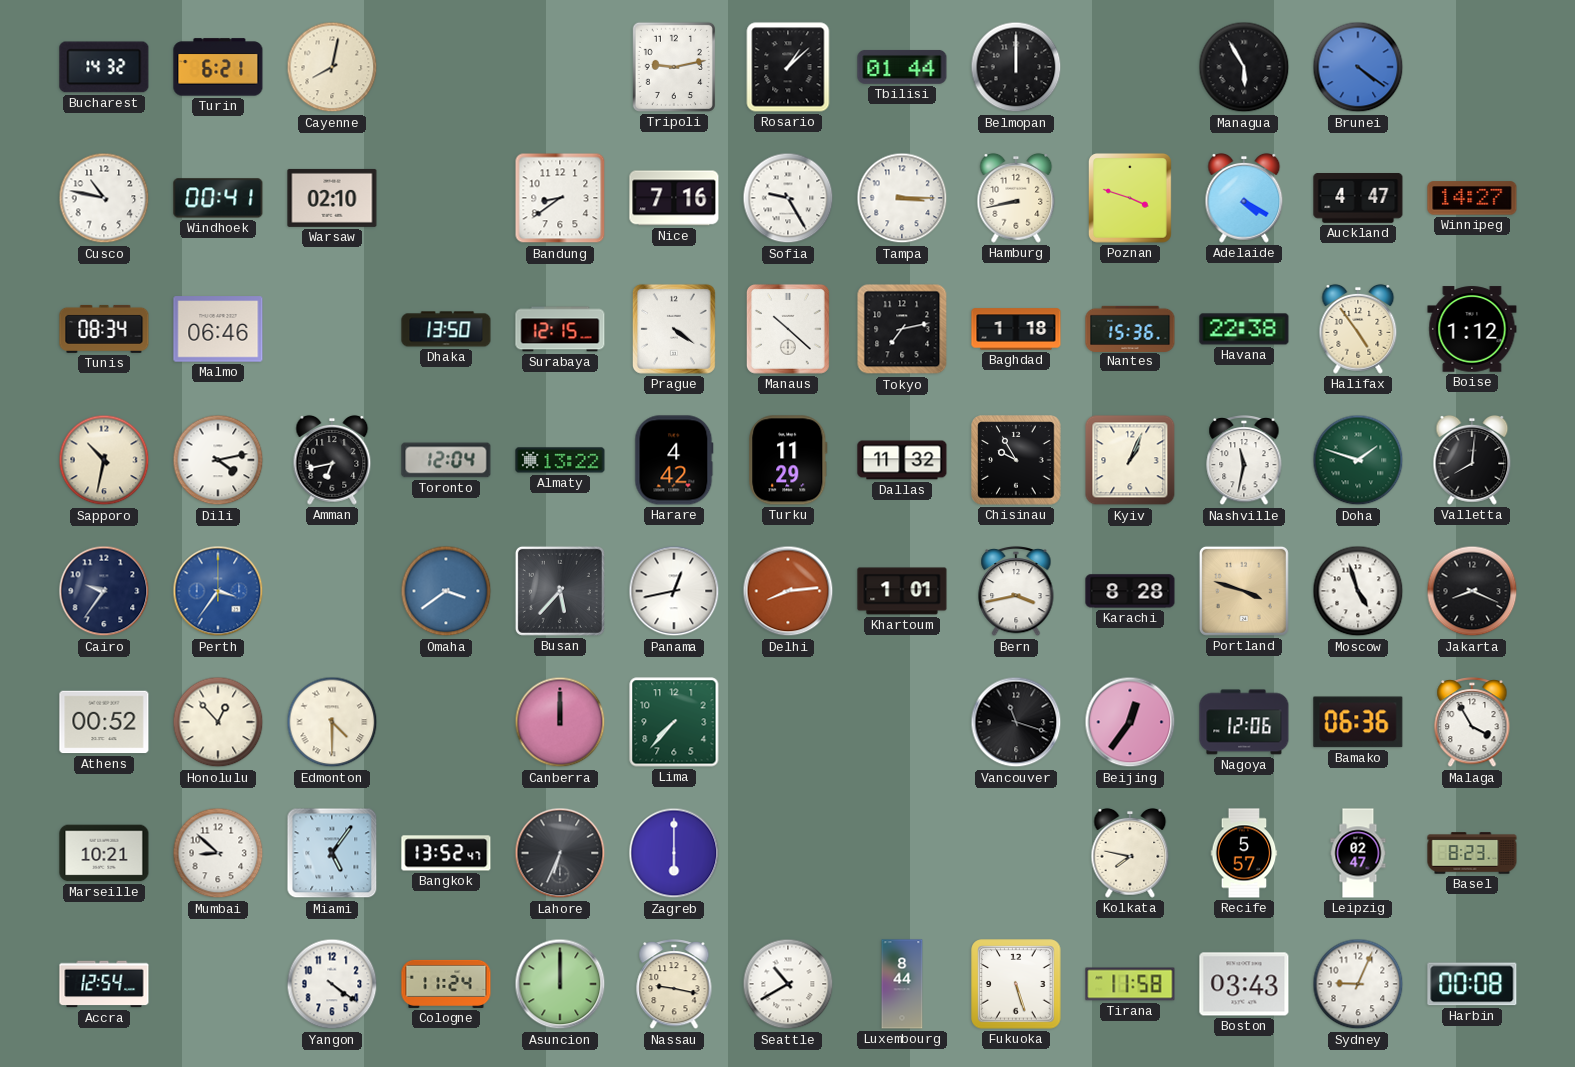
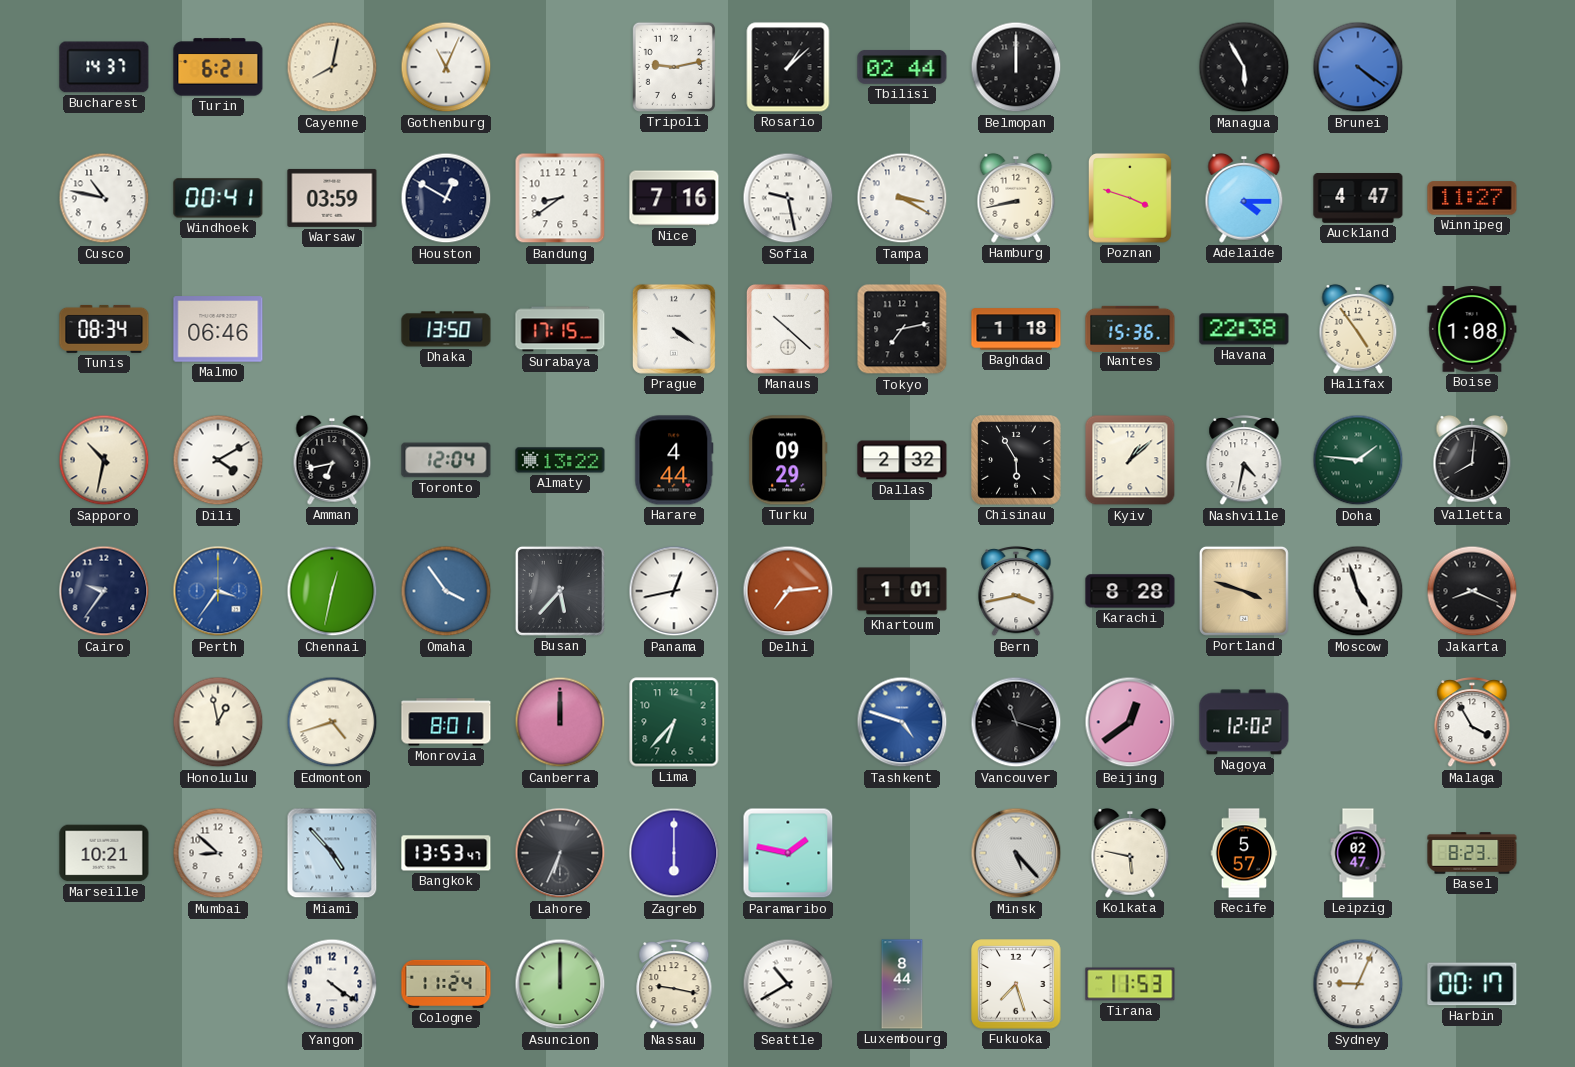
Bucharest: 14:32 -> 14:37 (104, 67)
Gothenburg: none -> 11:04 (446, 67)
Tbilisi: 01:44 -> 02:44 (902, 67)
Warsaw: 02:10 -> 03:59 (332, 198)
Houston: none -> 12:50 (446, 198)
Sofia: 9:25 -> 9:28 (788, 198)
Tampa: 3:15 -> 3:20 (902, 198)
Adelaide: 4:20 -> 4:15 (1244, 198)
Winnipeg: 14:27 -> 11:27 (1472, 198)
Surabaya: 12:15 -> 17:15 (560, 329)
Boise: 1:12 -> 1:08 (1472, 329)
Dili: 4:13 -> 4:10 (218, 460)
Harare: 4:42 -> 4:44 (674, 460)
Turku: 11:29 -> 09:29 (788, 460)
Dallas: 11:32 -> 2:32 (902, 460)
Chisinau: 9:55 -> 5:55 (1016, 460)
Kyiv: 1:04 -> 1:08 (1130, 460)
Nashville: 11:32 -> 4:32 (1244, 461)
Doha: 1:48 -> 1:46 (1358, 460)
Chennai: none -> 12:32 (332, 591)
Omaha: 3:39 -> 3:54 (446, 591)
Delhi: 8:14 -> 7:14 (788, 591)
Athens: 00:52 -> none (104, 722)
Honolulu: 12:53 -> 12:58 (218, 722)
Edmonton: 4:30 -> 4:42 (332, 722)
Monrovia: none -> 8:01 (446, 722)
Lima: 7:37 -> 6:37 (674, 722)
Tashkent: none -> 4:48 (902, 722)
Beijing: 12:36 -> 12:39 (1130, 722)
Nagoya: 12:06 -> 12:02 (1244, 722)
Bamako: 06:36 -> none (1358, 722)
Miami: 5:06 -> 4:53 (332, 853)
Bangkok: 13:52 -> 13:53 (446, 853)
Paramaribo: none -> 1:47 (788, 853)
Minsk: none -> 5:23 (1016, 853)
Kolkata: 7:47 -> 5:47 (1130, 853)
Accra: 12:54 -> none (104, 984)
Fukuoka: 5:27 -> 7:27 (1016, 984)
Tirana: 11:58 -> 11:53 (1130, 984)
Boston: 03:43 -> none (1244, 984)
Harbin: 00:08 -> 00:17 (1472, 984)
